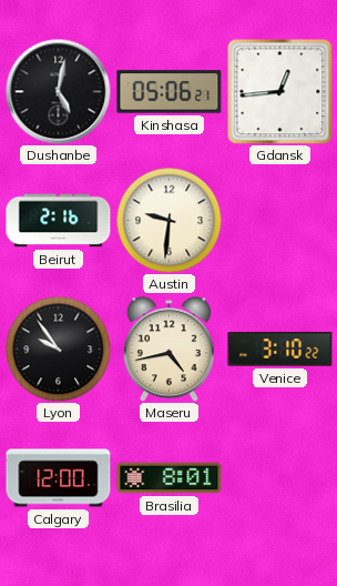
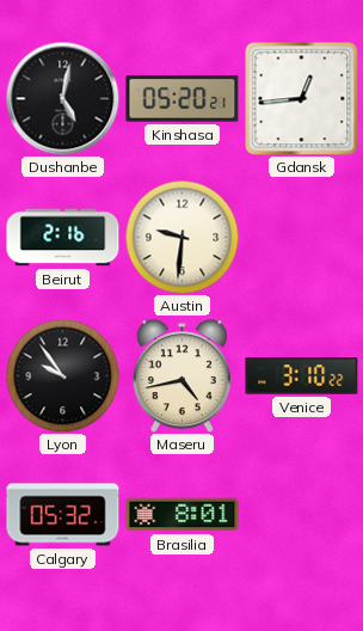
Kinshasa: 05:06 -> 05:20 (183, 99)
Calgary: 12:00 -> 05:32 (63, 515)
